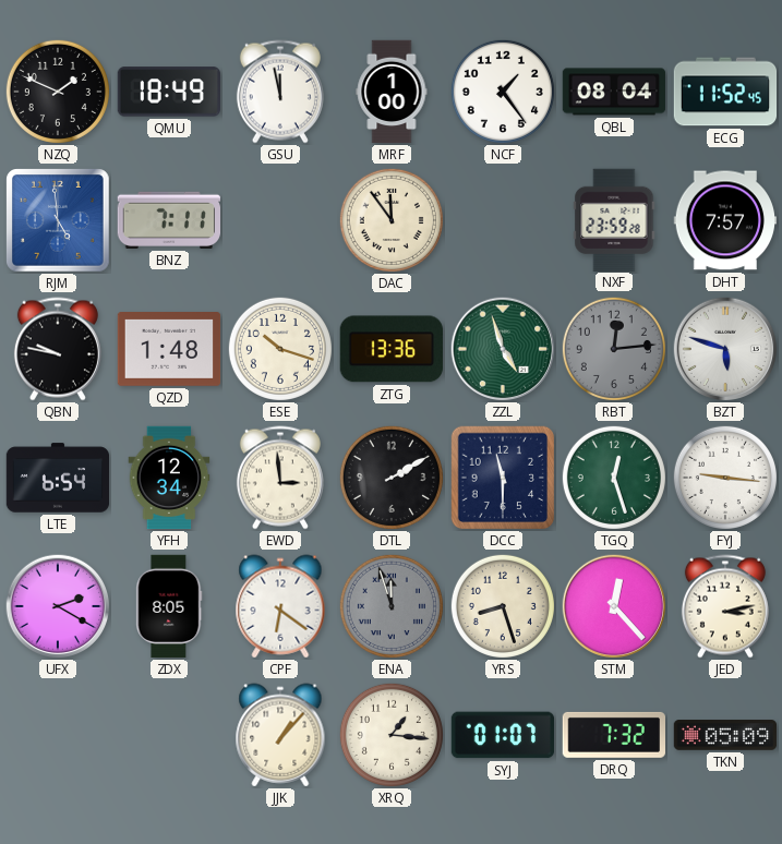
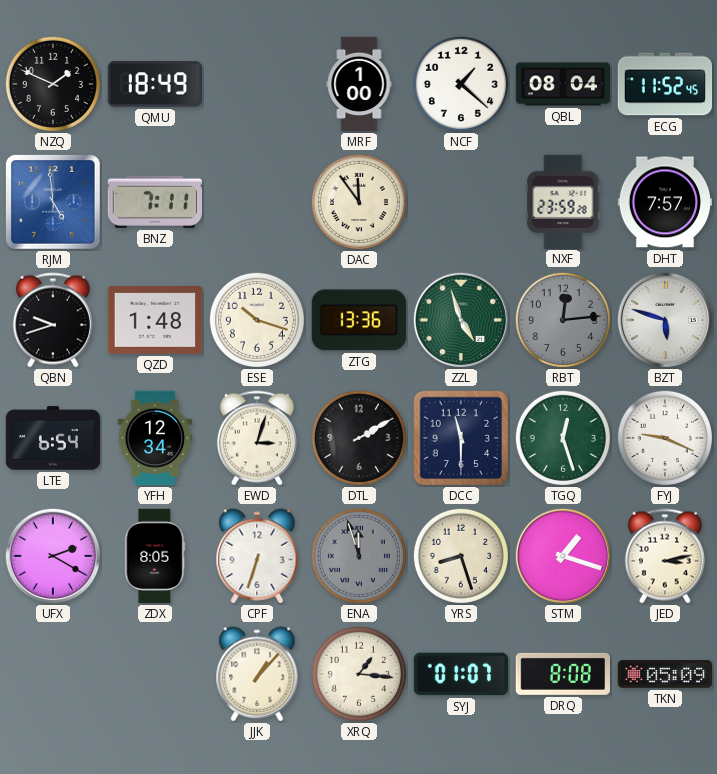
GSU: 11:58 -> none (280, 92)
NCF: 1:24 -> 1:22 (461, 84)
QBN: 9:47 -> 9:42 (53, 320)
EWD: 2:59 -> 3:03 (257, 438)
FYJ: 9:16 -> 9:19 (665, 438)
CPF: 6:21 -> 6:33 (257, 556)
STM: 12:23 -> 1:18 (562, 555)
DRQ: 7:32 -> 8:08 (562, 674)
